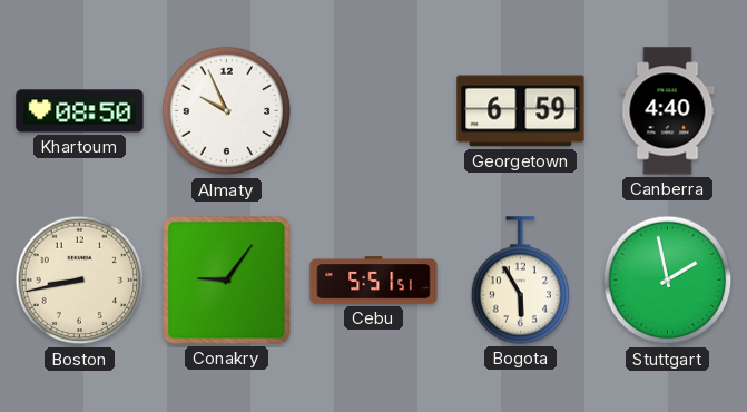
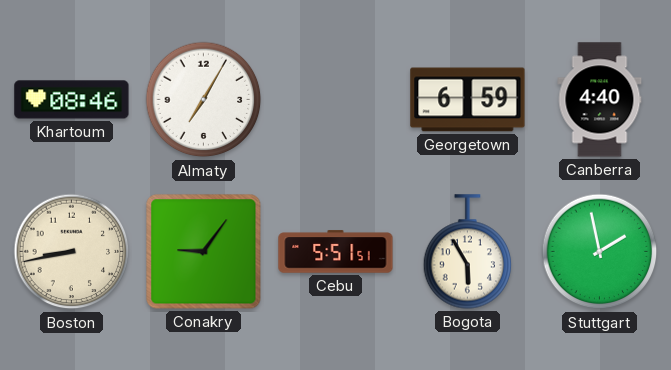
Khartoum: 08:50 -> 08:46 (72, 100)
Almaty: 9:56 -> 7:05 (204, 100)
